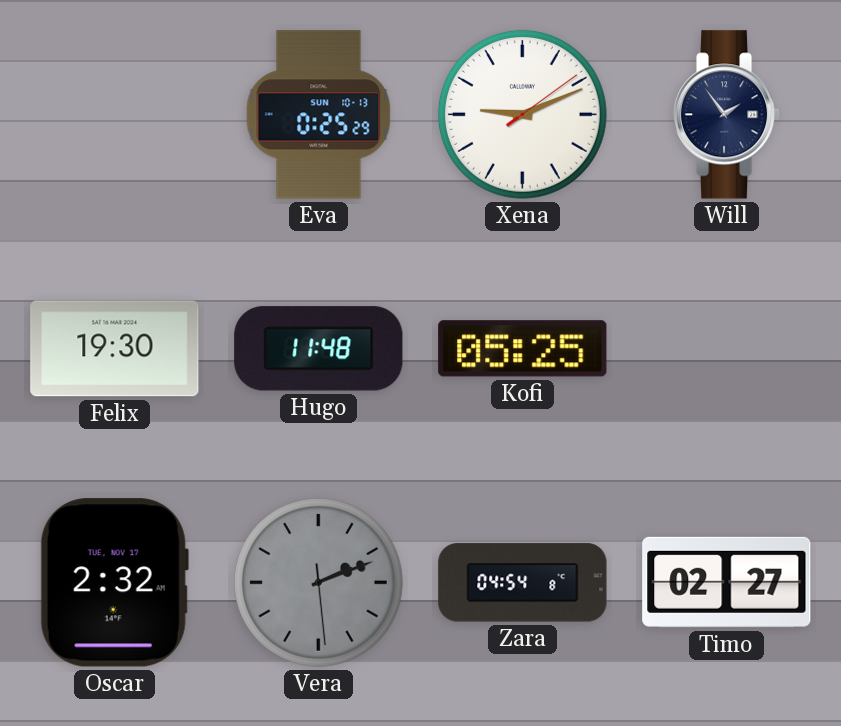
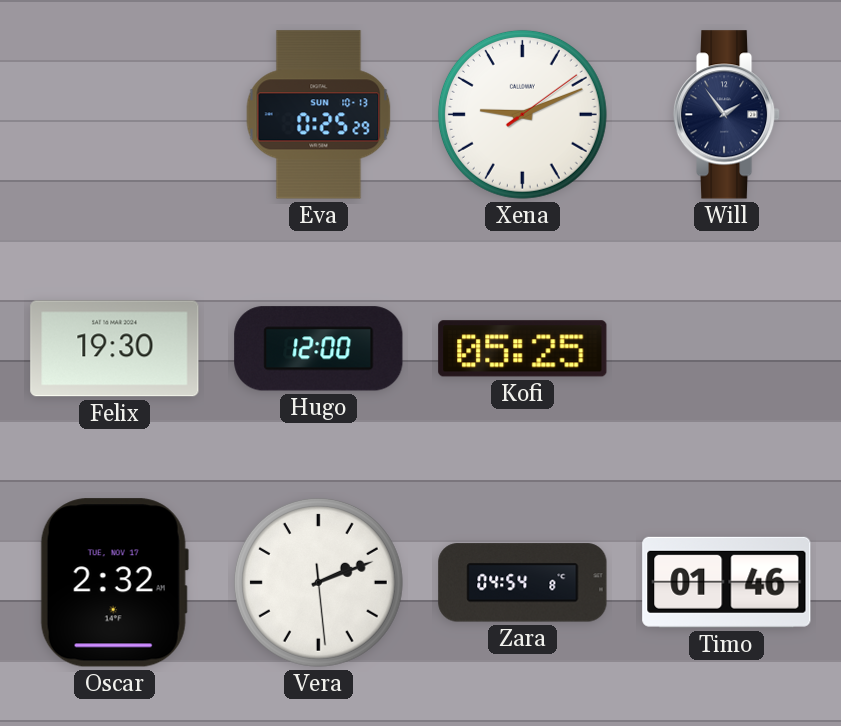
Hugo: 11:48 -> 12:00 (319, 349)
Vera dial: grey -> white (318, 582)
Timo: 02:27 -> 01:46 (727, 582)
